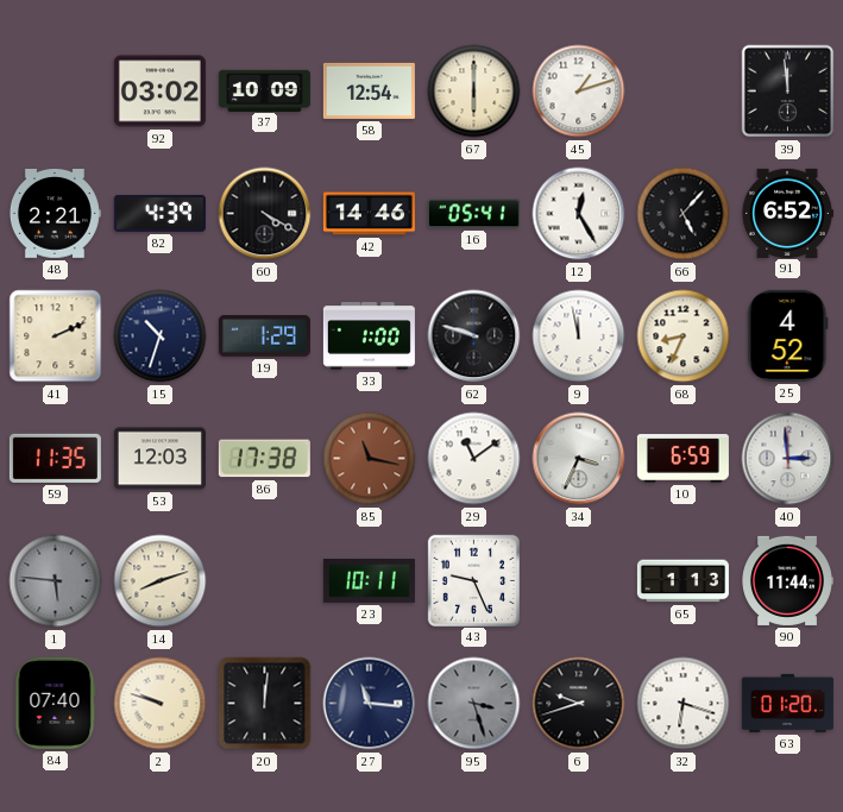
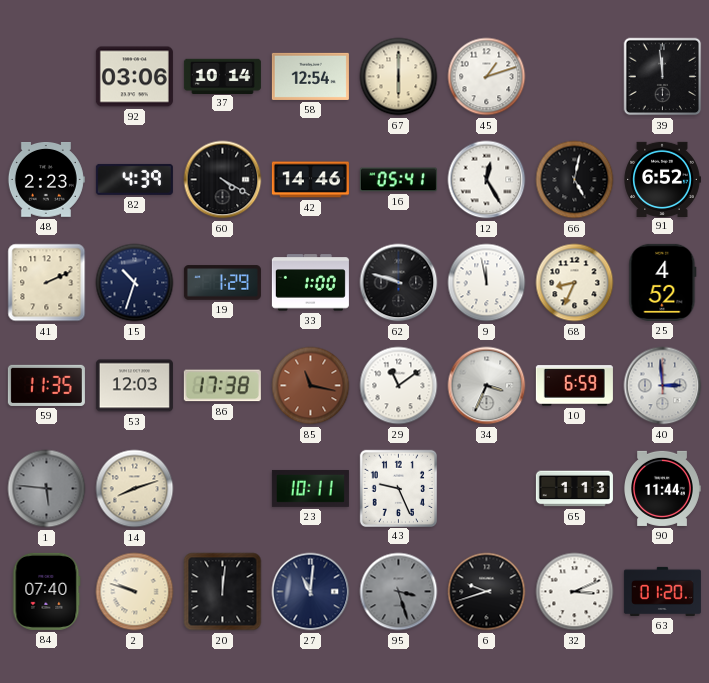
92: 03:02 -> 03:06 (134, 77)
37: 10:09 -> 10:14 (222, 76)
48: 2:21 -> 2:23 (46, 180)
66: 5:07 -> 5:02 (575, 180)
27: 11:16 -> 11:01 (311, 592)
32: 6:18 -> 3:11 (575, 592)
